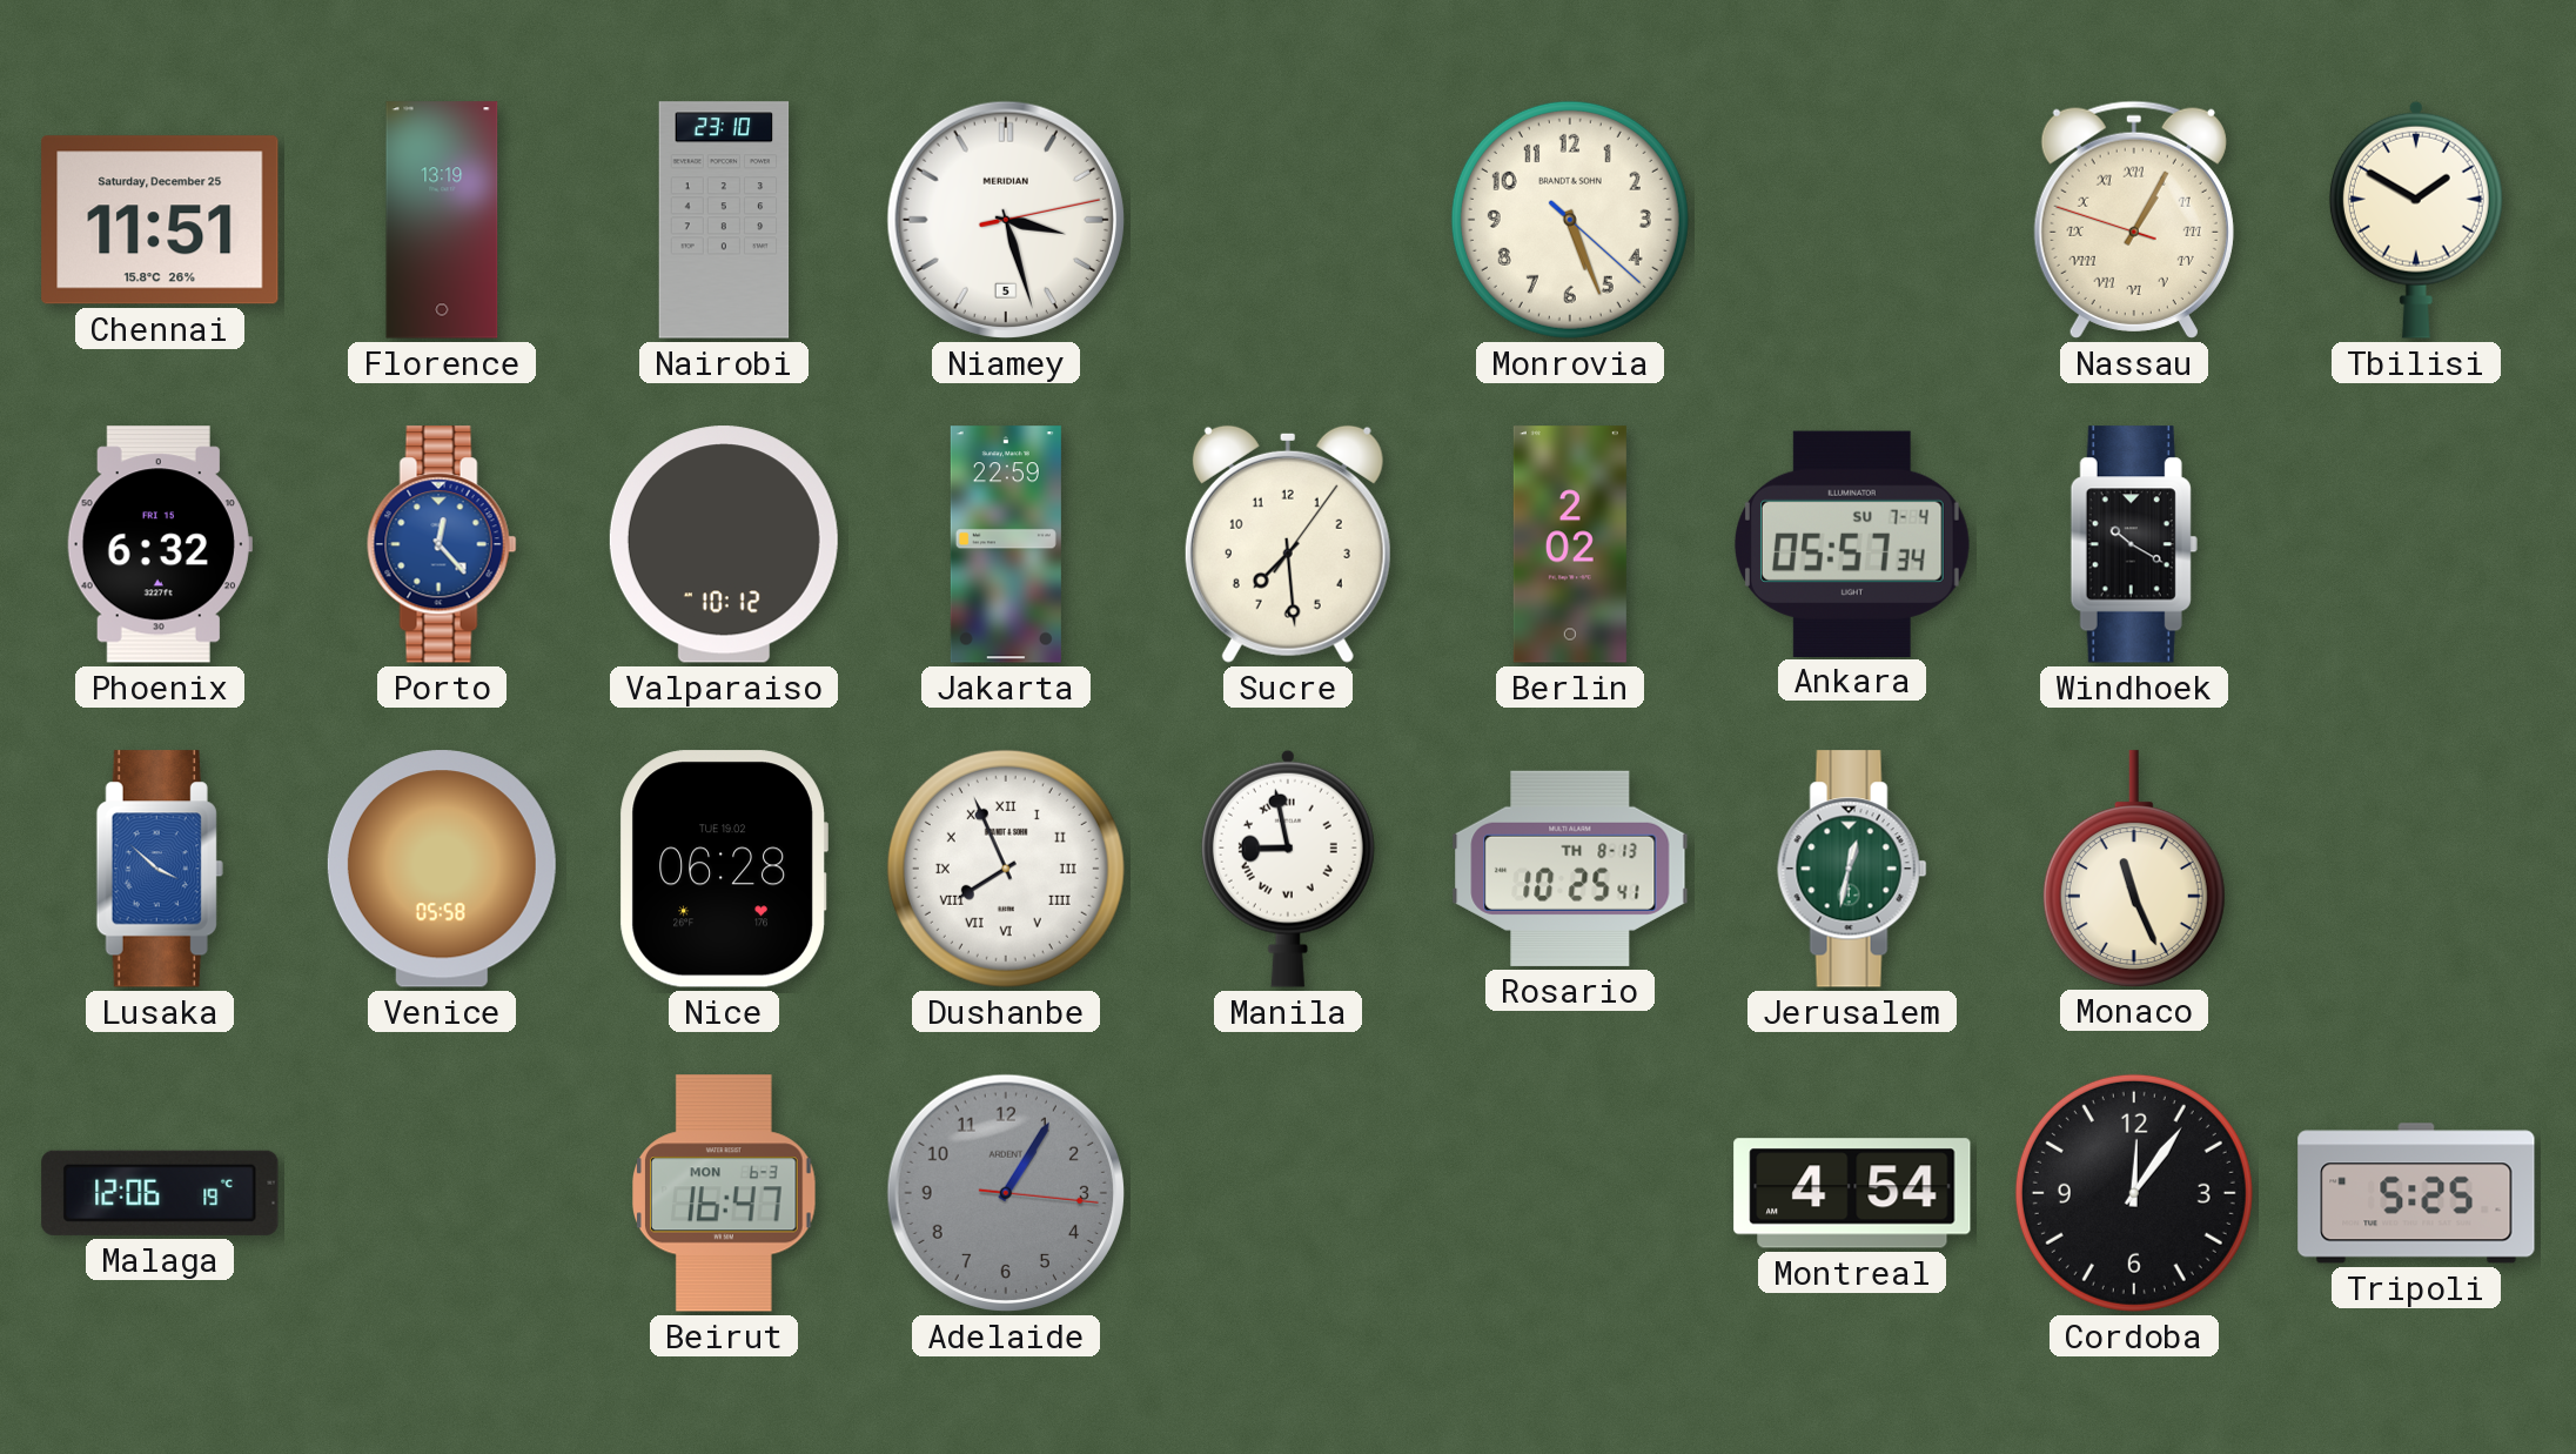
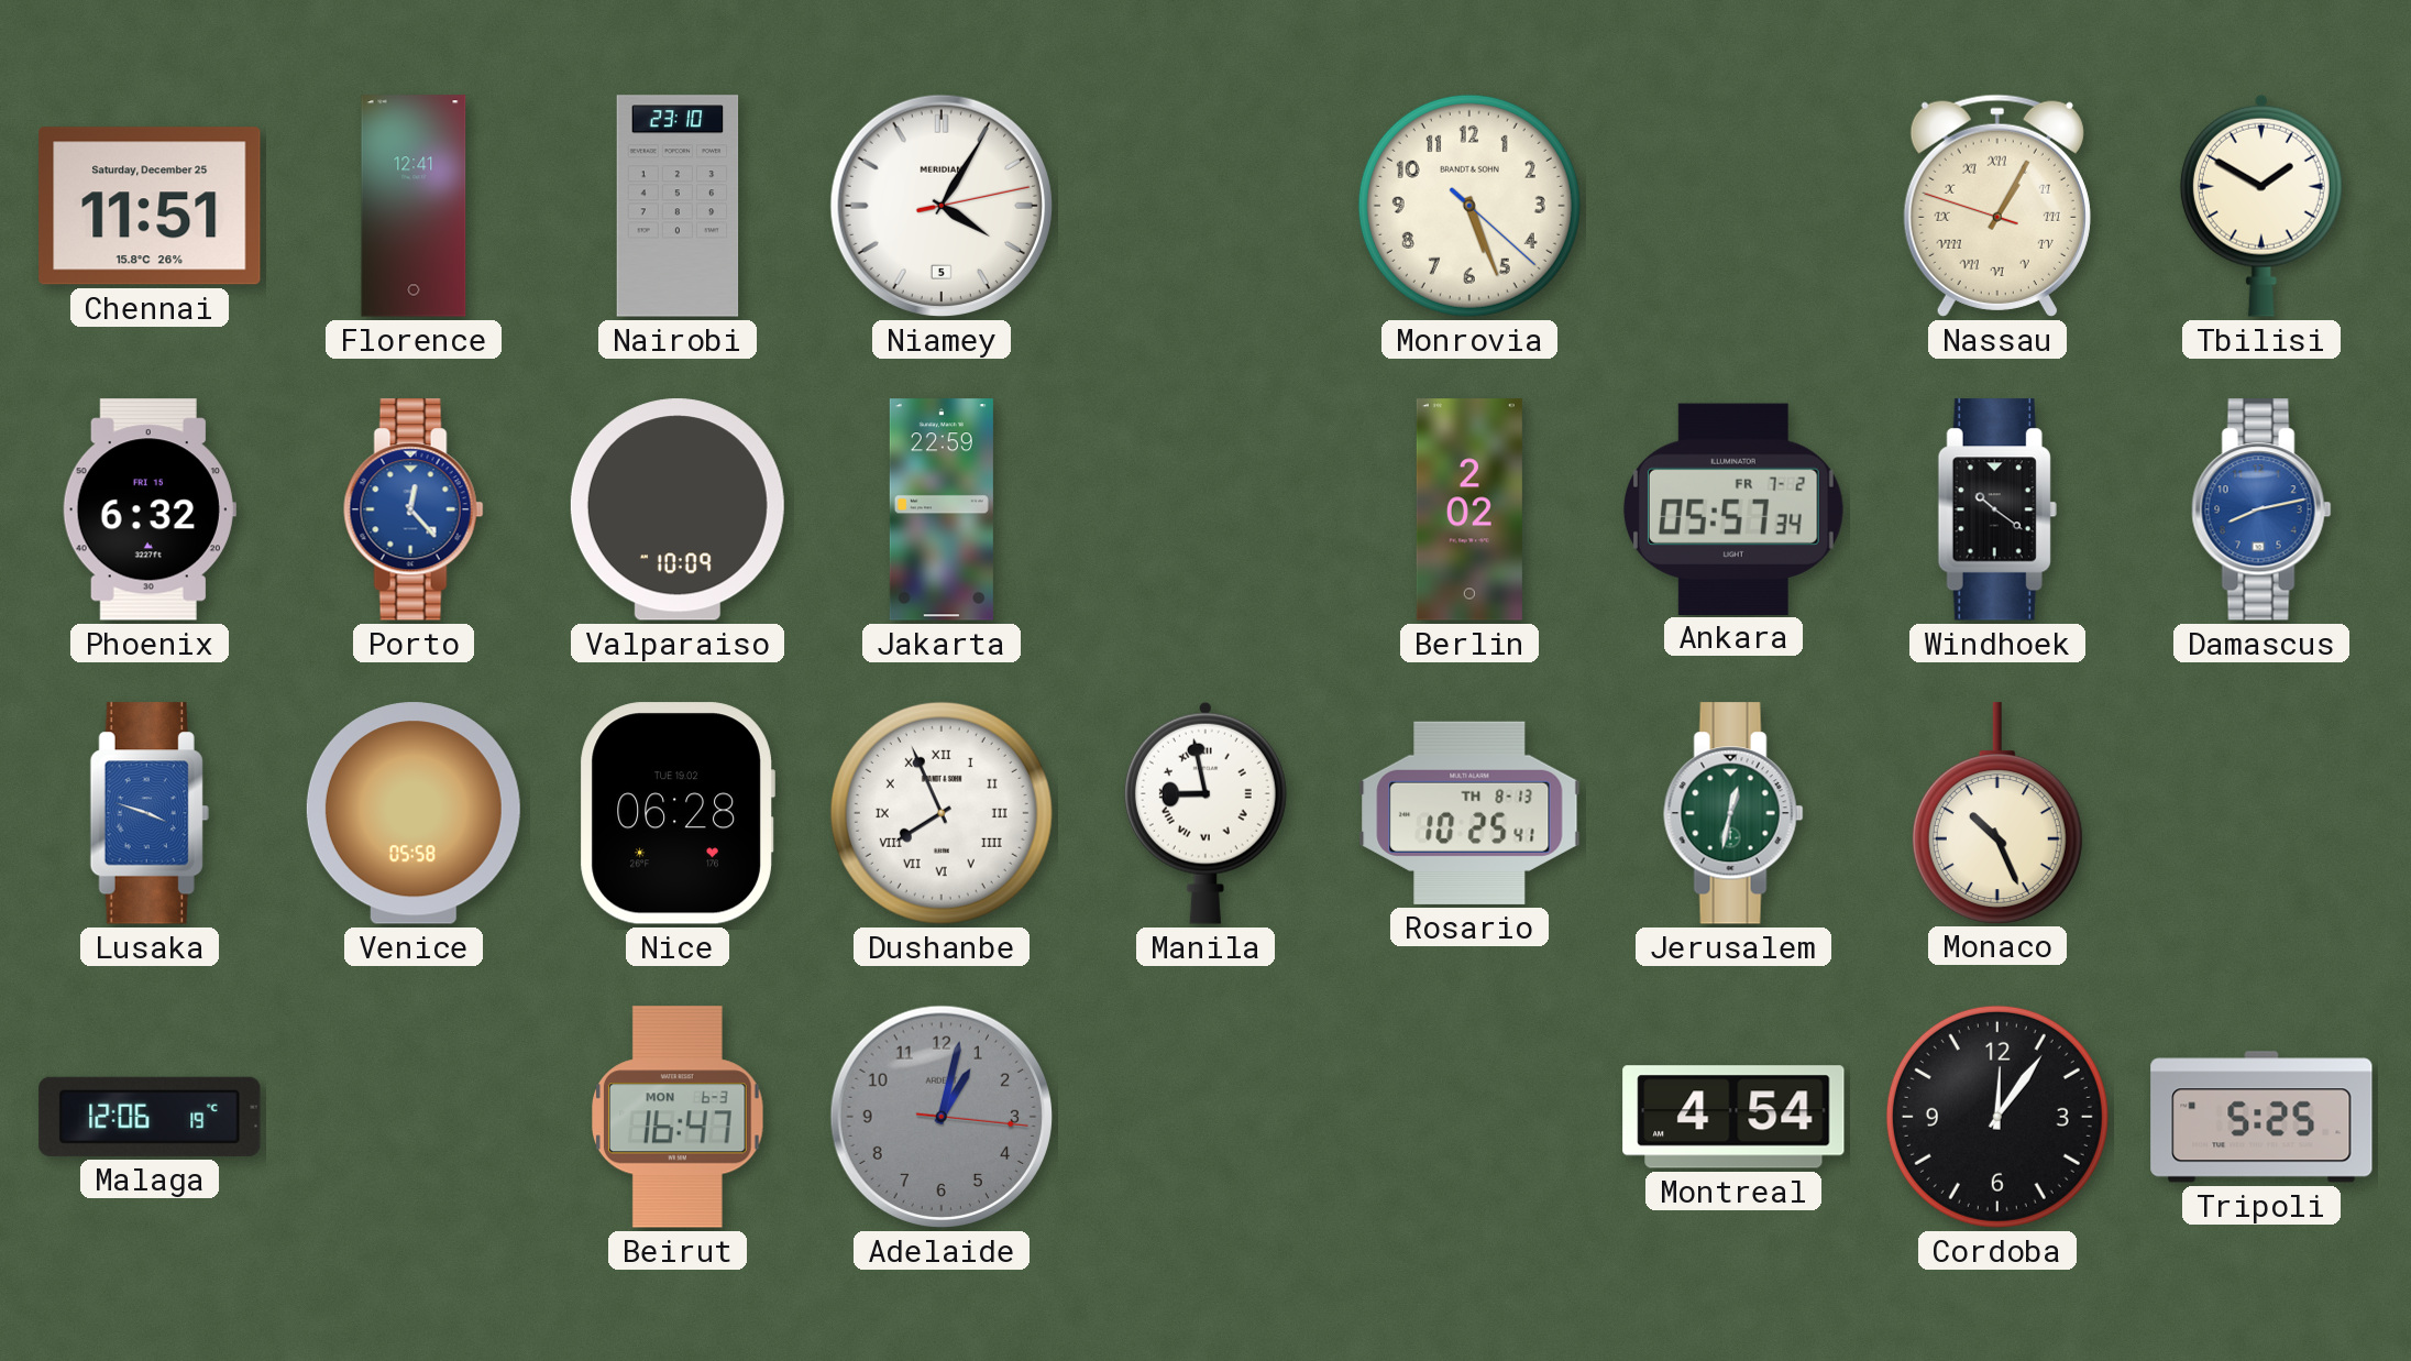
Florence: 13:19 -> 12:41 (414, 206)
Niamey: 3:27 -> 4:05 (942, 206)
Valparaiso: 10:12 -> 10:09 (678, 509)
Sucre: 7:29 -> none (1288, 544)
Ankara date: SU 7-4 -> FR 7-2 (1733, 508)
Windhoek: 10:20 -> 10:21 (1997, 509)
Damascus: none -> 8:13 (2261, 509)
Lusaka: 3:52 -> 3:48 (150, 813)
Monaco: 11:26 -> 10:26 (1997, 813)
Adelaide: 1:05 -> 1:02 (942, 1117)
